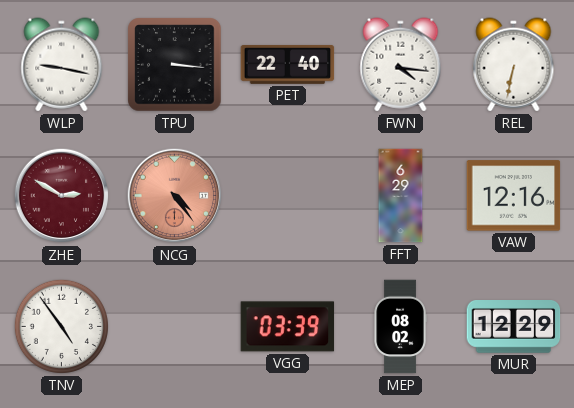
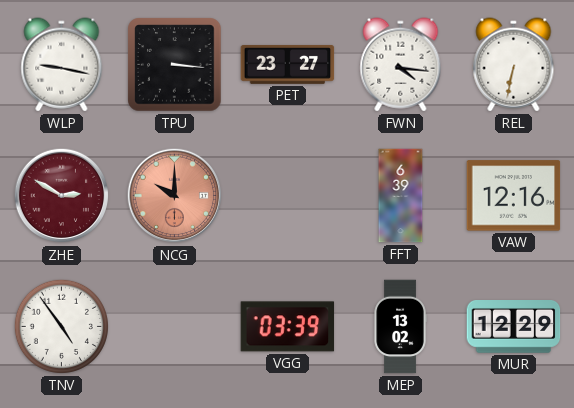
PET: 22:40 -> 23:27 (288, 64)
NCG: 4:24 -> 10:00 (175, 196)
FFT: 6:29 -> 6:39 (401, 196)
MEP: 08:02 -> 13:02 (400, 327)
